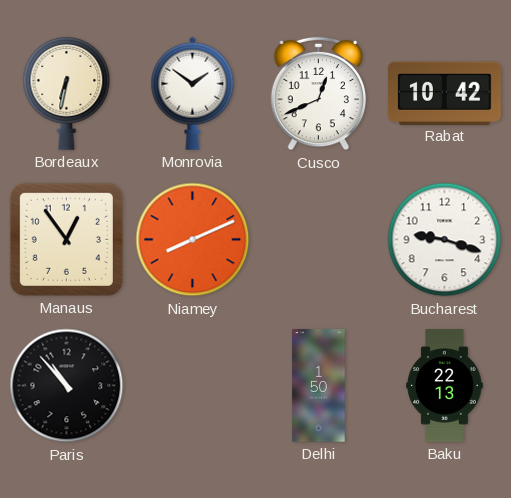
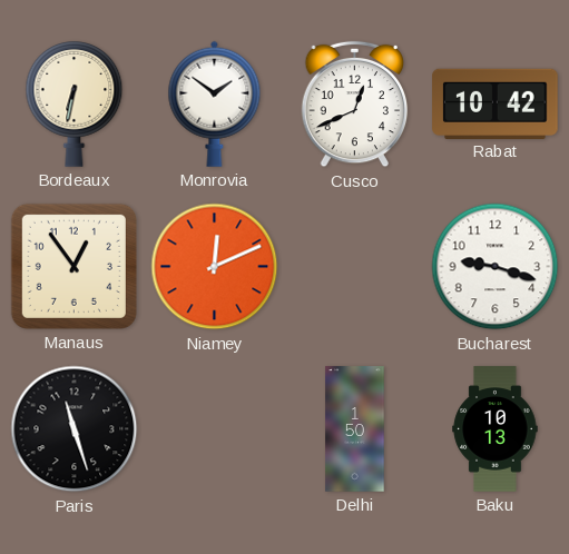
Niamey: 8:11 -> 12:11 (215, 267)
Paris: 10:53 -> 11:27 (75, 429)
Baku: 22:13 -> 10:13 (496, 429)
